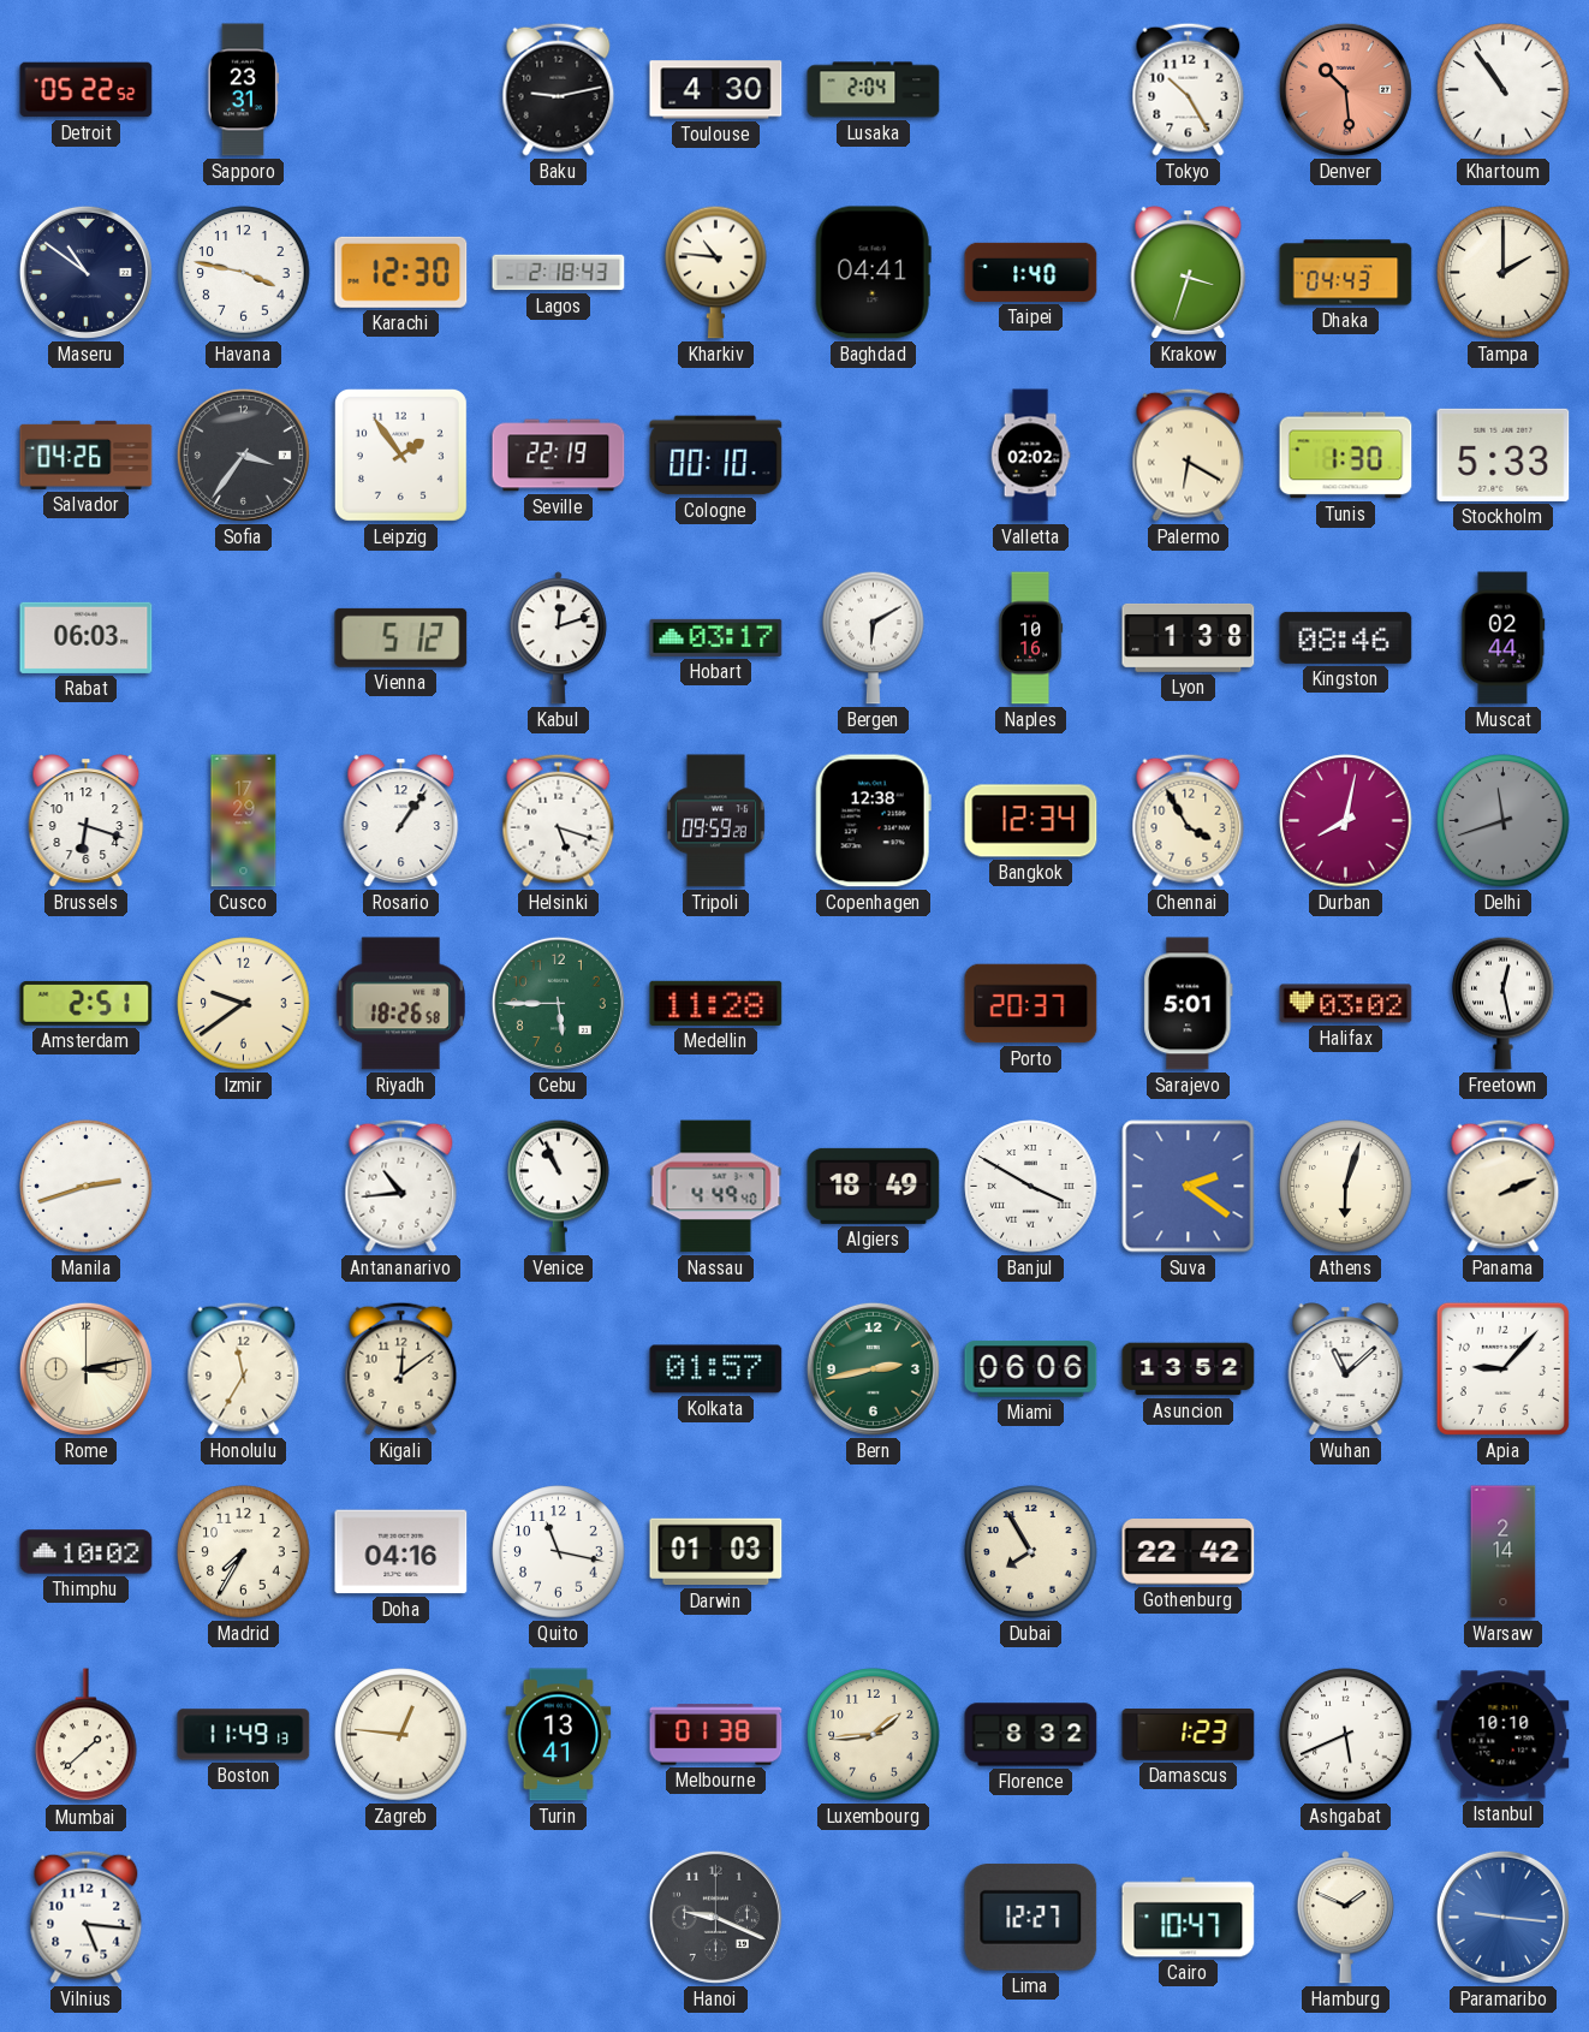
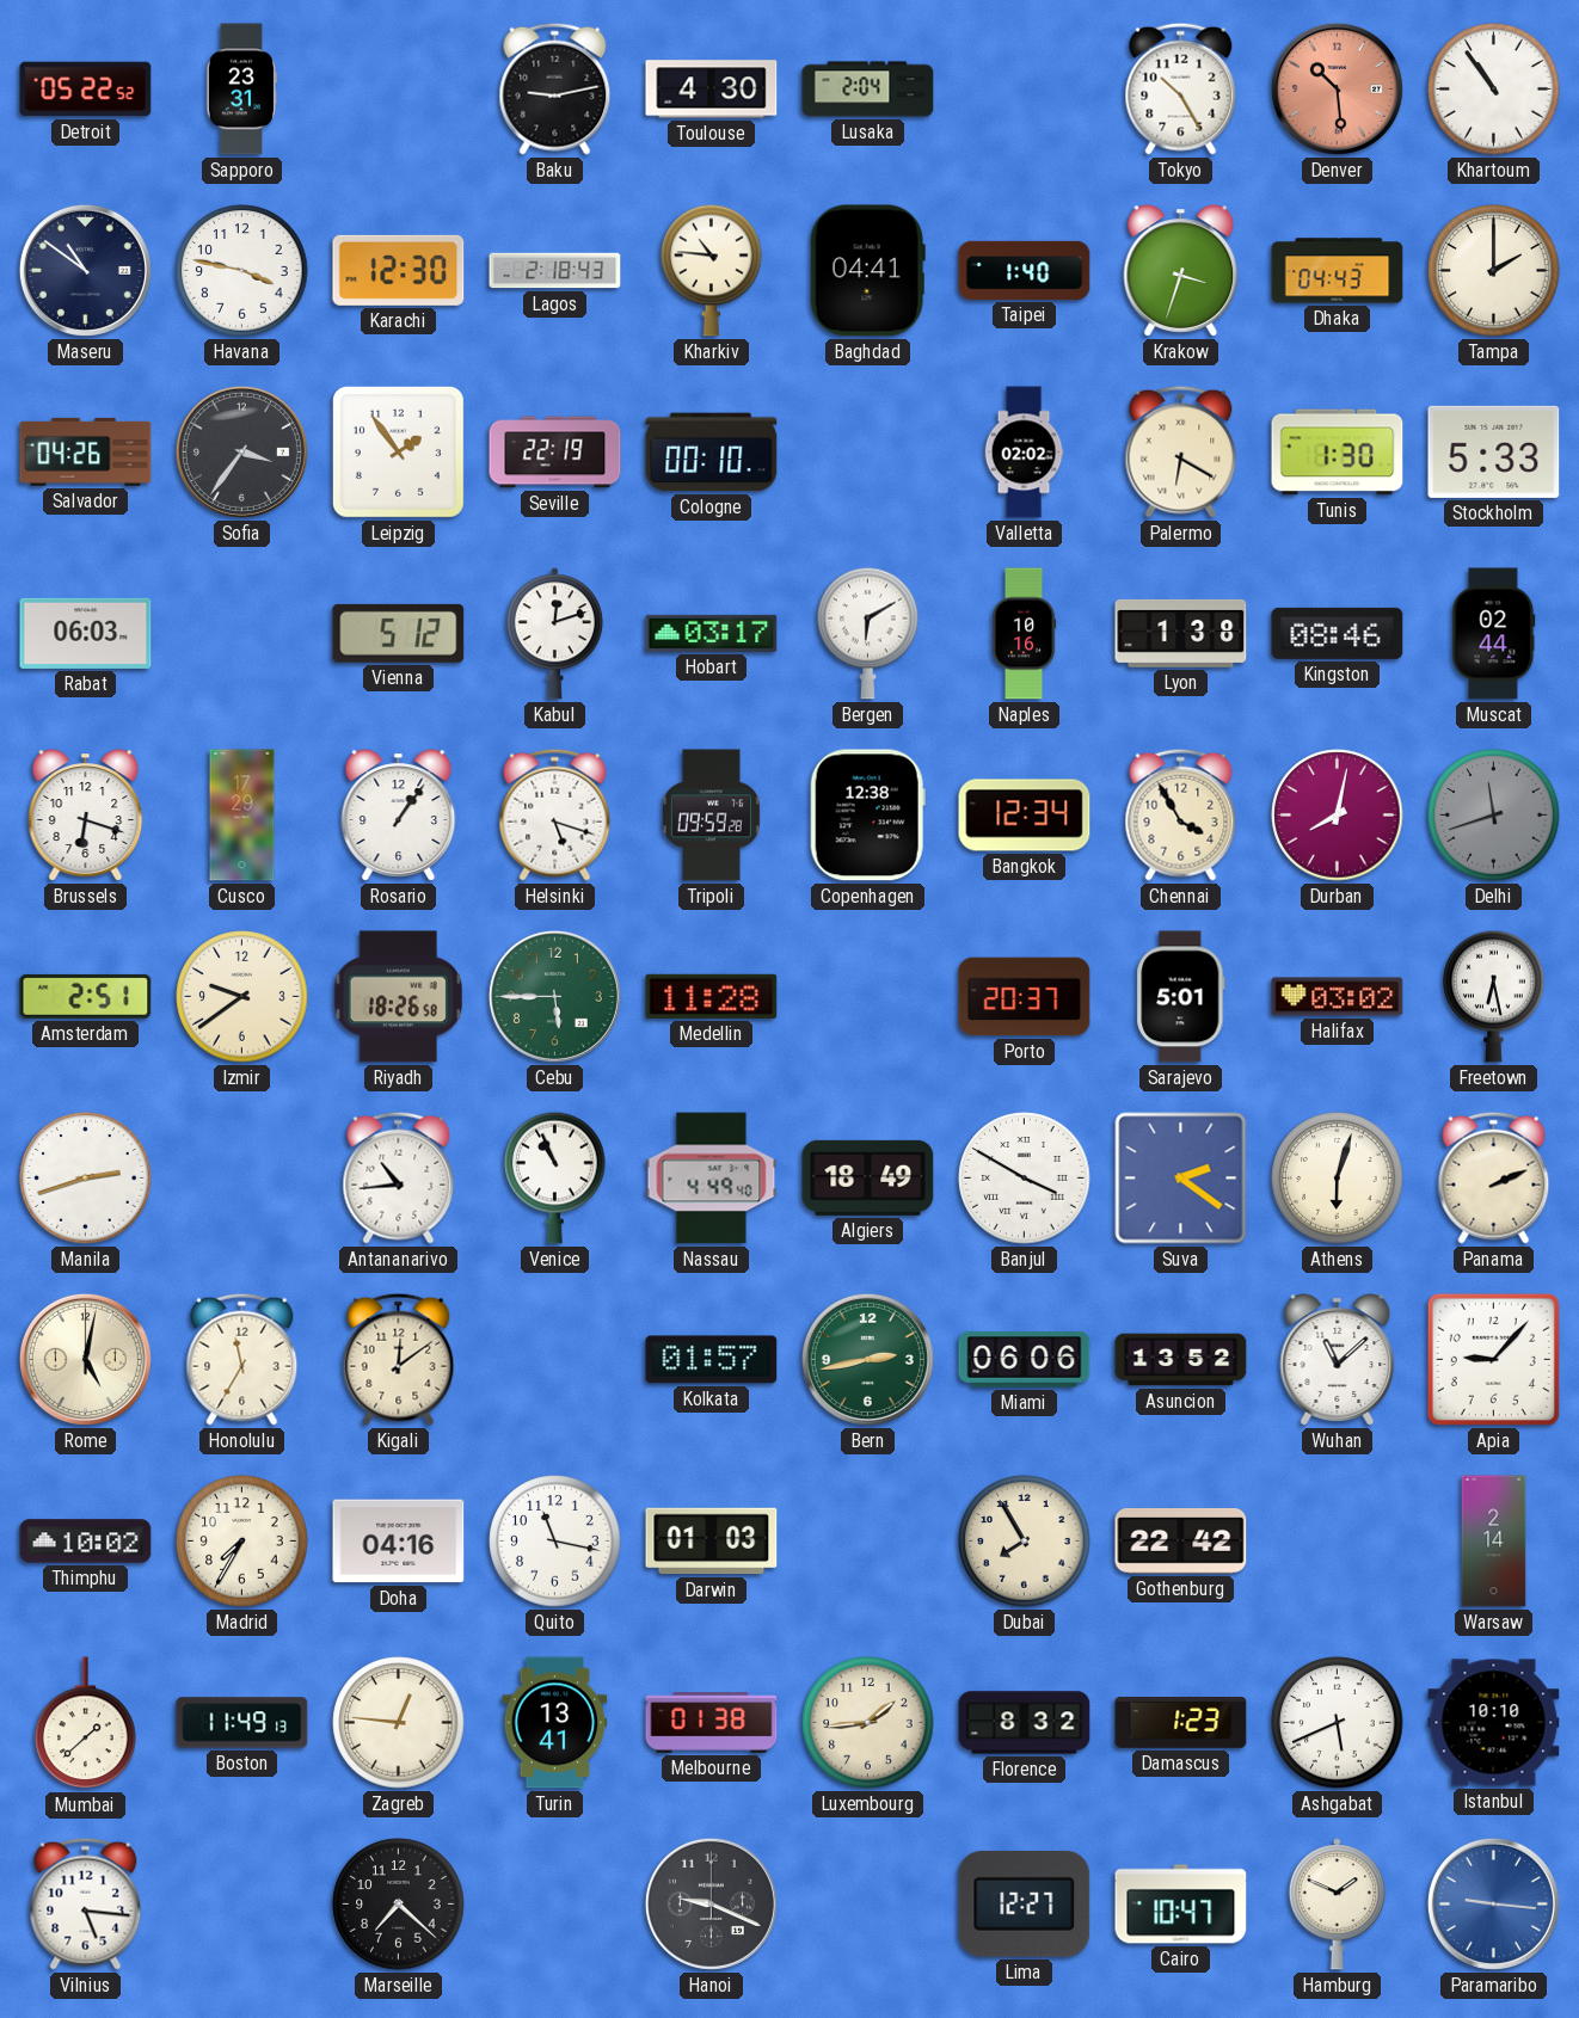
Freetown: 12:28 -> 6:28 (1494, 996)
Rome: 3:13 -> 5:02 (85, 1359)
Marseille: none -> 7:22 (399, 1905)
